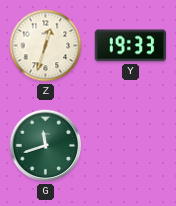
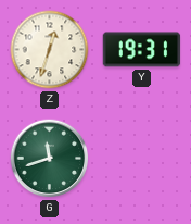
Y: 19:33 -> 19:31 (142, 50)
